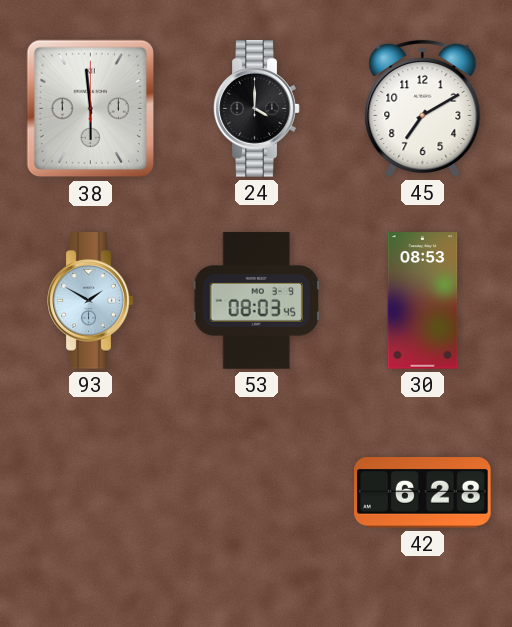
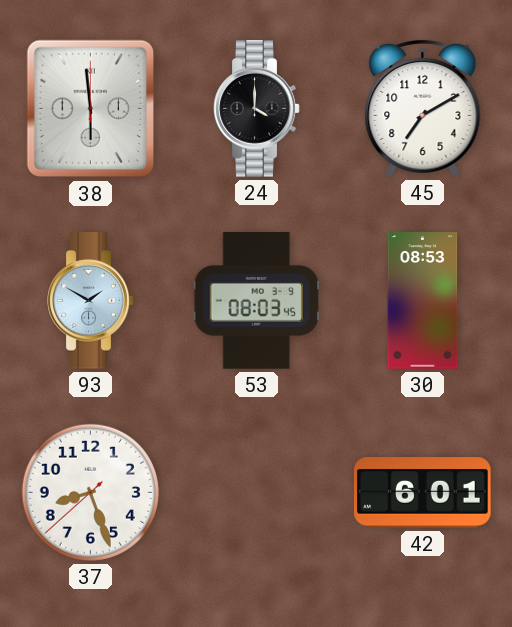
37: none -> 8:26 (90, 492)
42: 6:28 -> 6:01 (423, 493)
